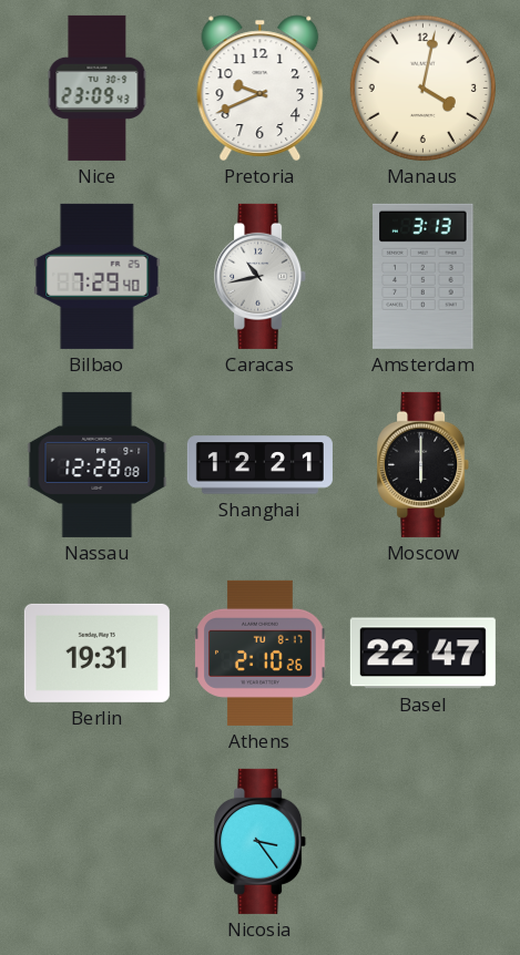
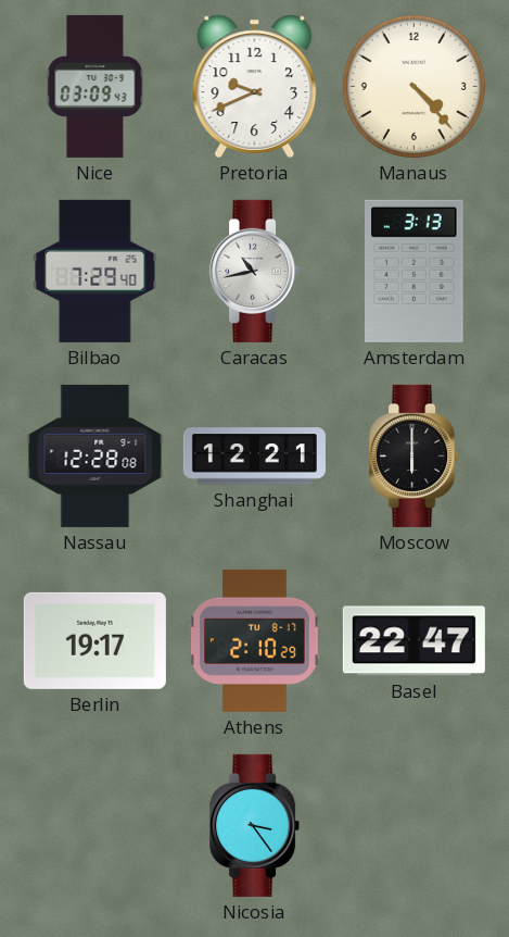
Nice: 23:09 -> 03:09 (96, 86)
Manaus: 4:02 -> 4:23 (413, 86)
Berlin: 19:31 -> 19:17 (94, 640)
Athens: 2:10:26 -> 2:10:29 (255, 640)
